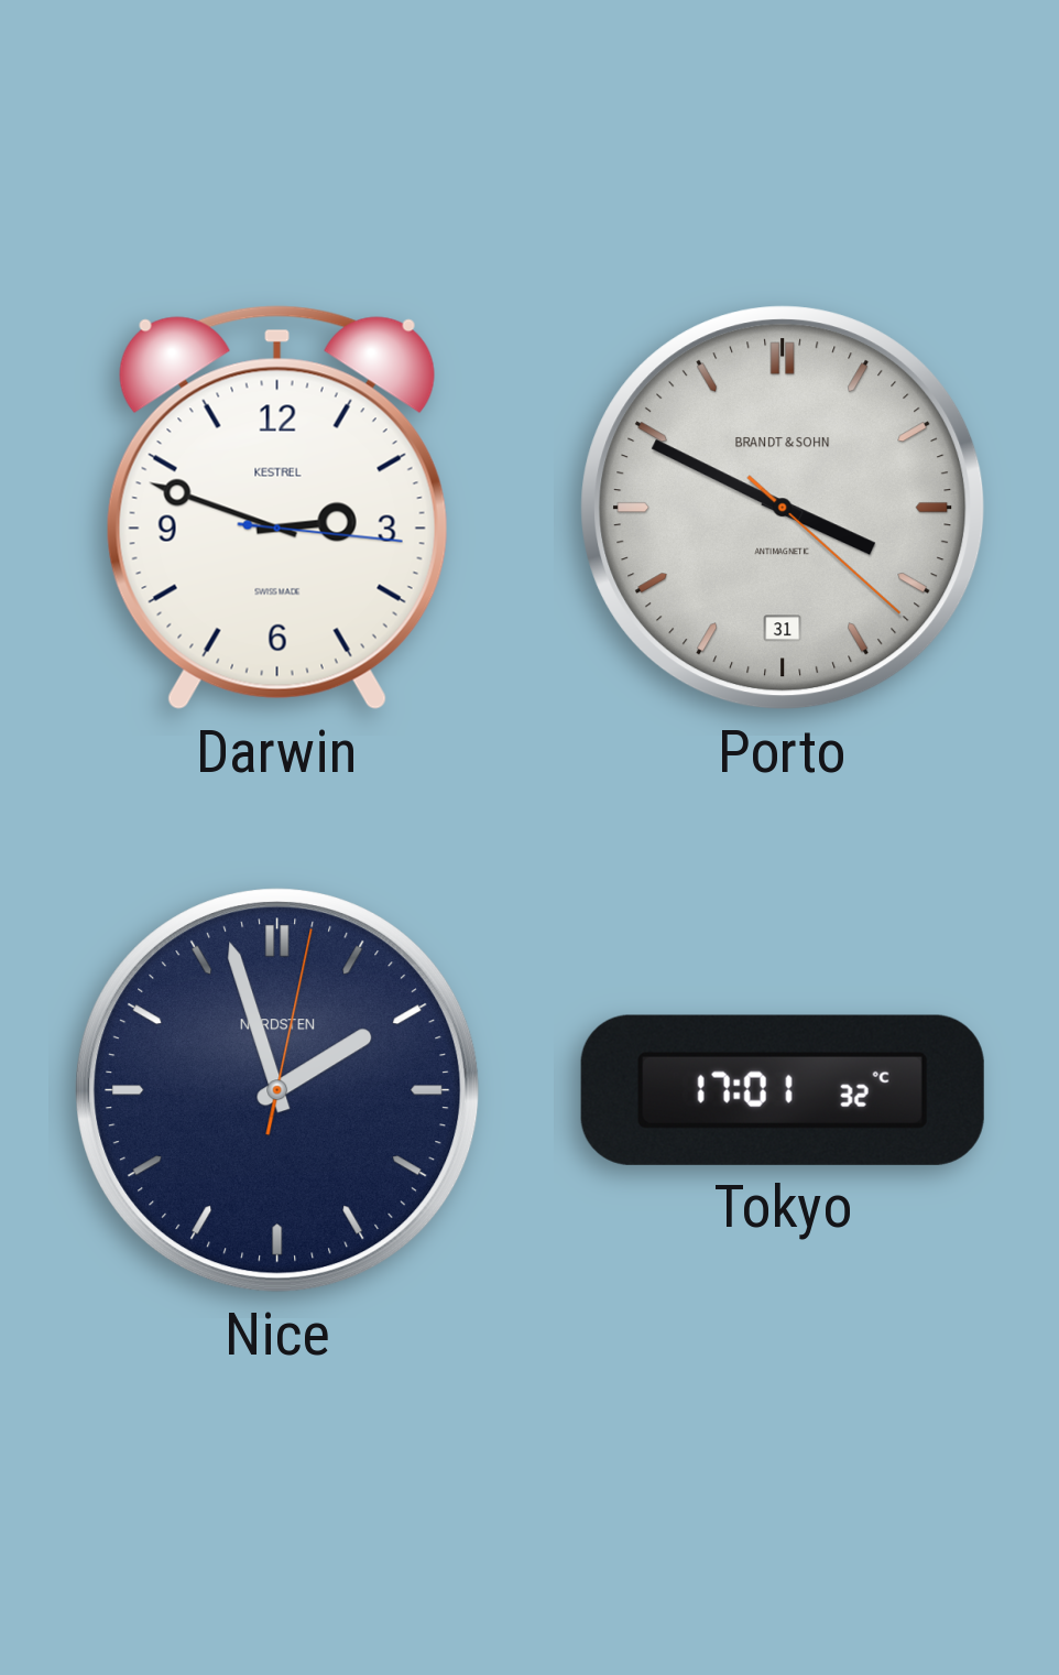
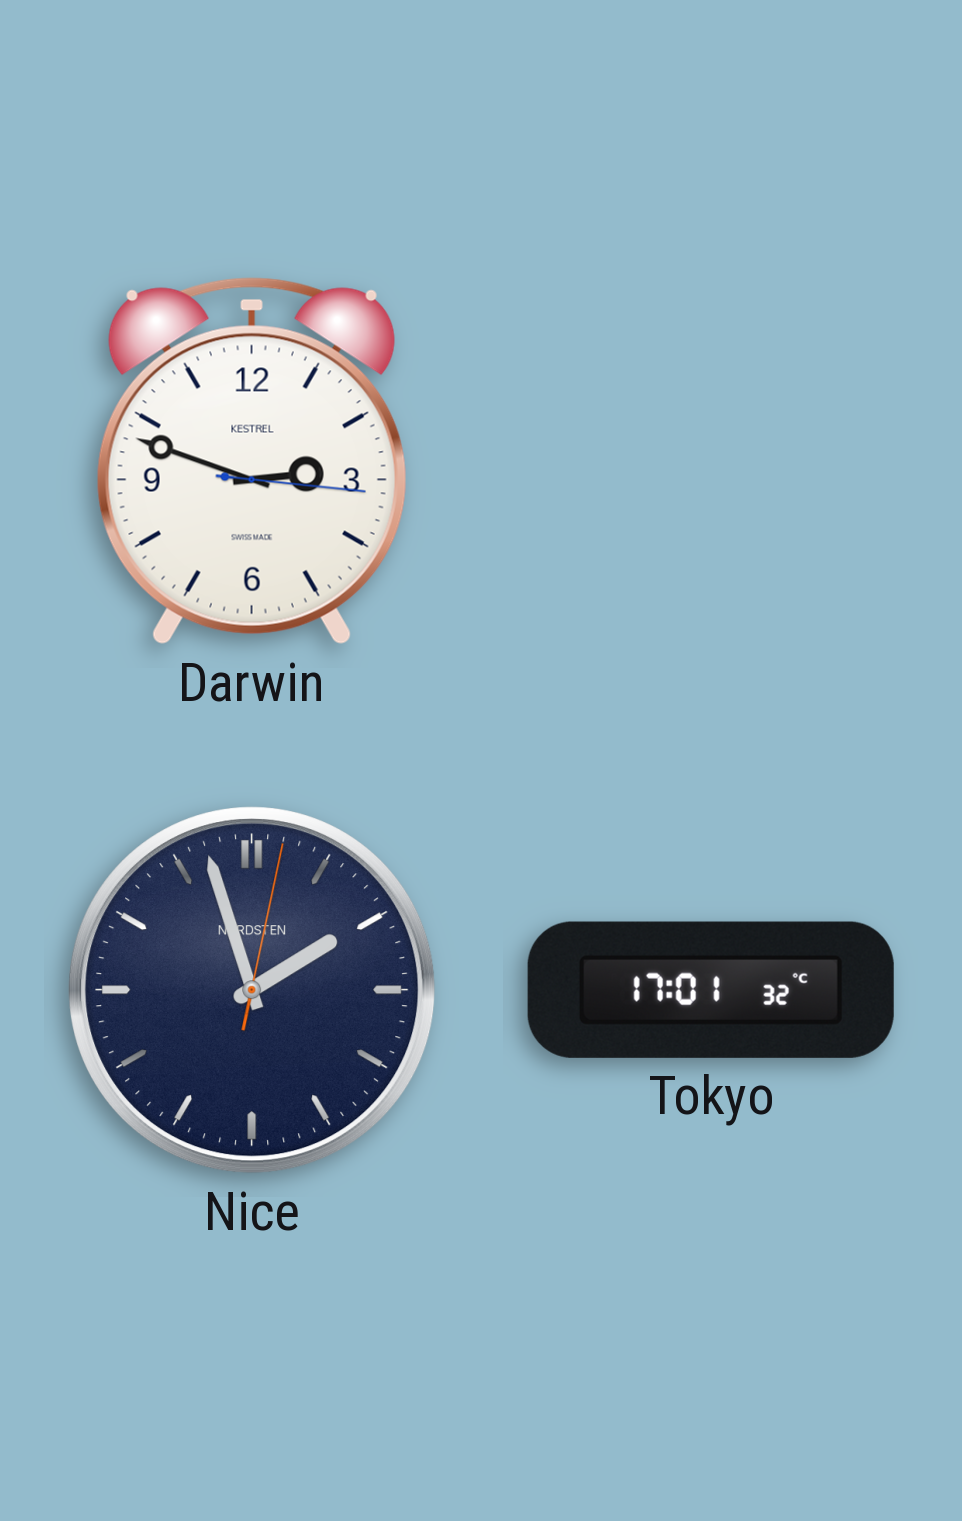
Porto: 3:49 -> none (783, 508)
